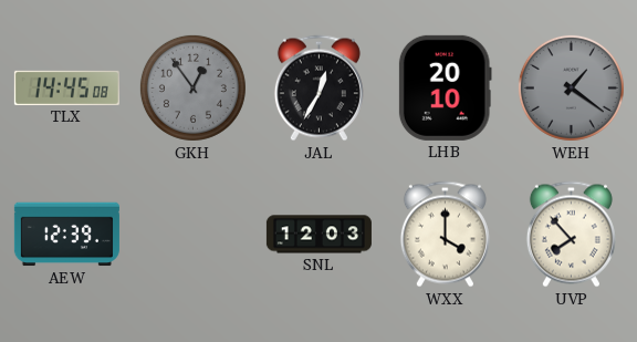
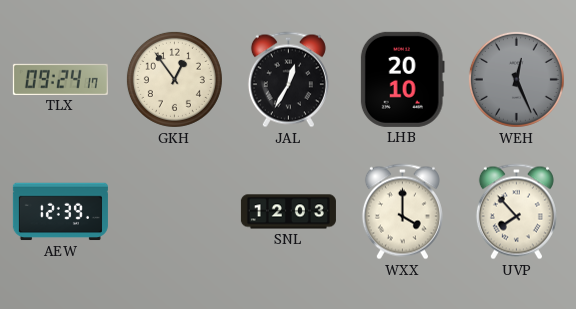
TLX: 14:45 -> 09:24 (60, 79)
GKH dial: grey -> cream (174, 79)
WEH: 1:21 -> 12:26 (516, 79)
